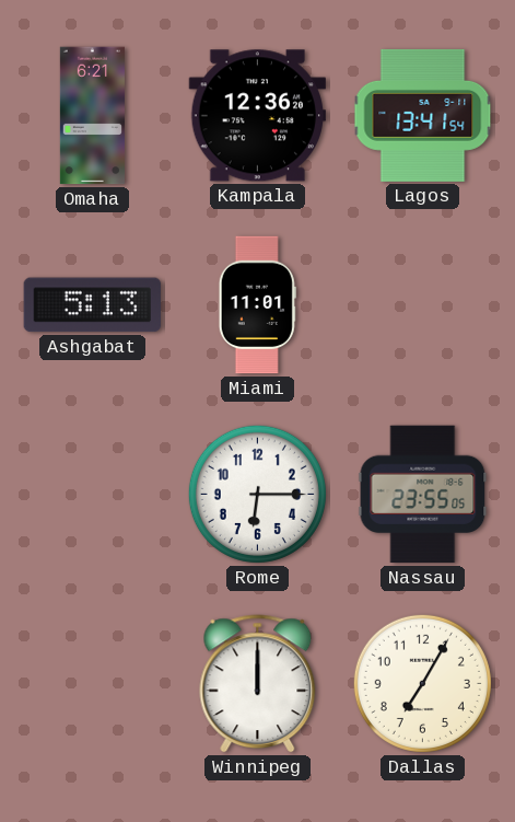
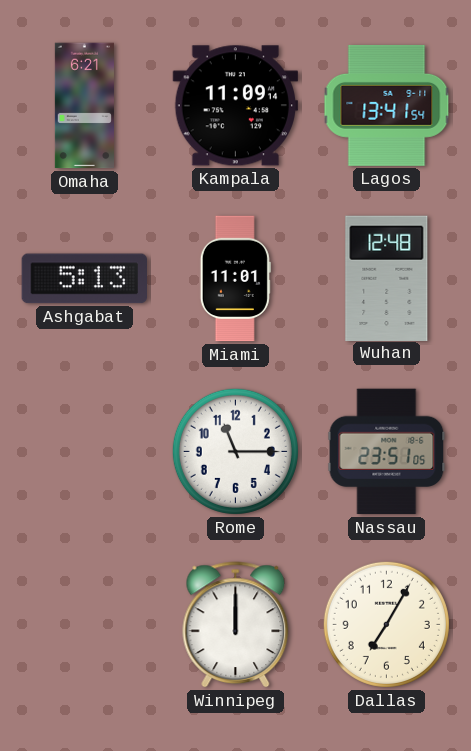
Kampala: 12:36 -> 11:09 (235, 106)
Wuhan: none -> 12:48 (387, 278)
Rome: 6:15 -> 11:15 (235, 451)
Nassau: 23:55 -> 23:51 (387, 452)
